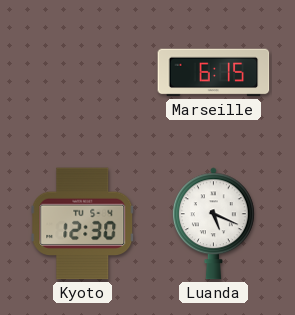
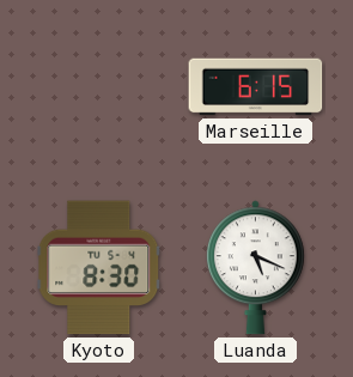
Kyoto: 12:30 -> 8:30 (99, 268)
